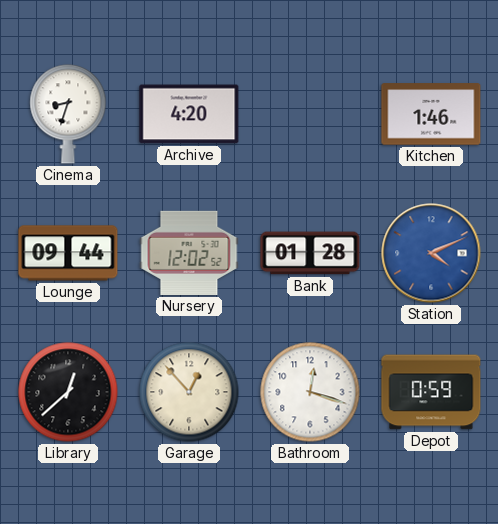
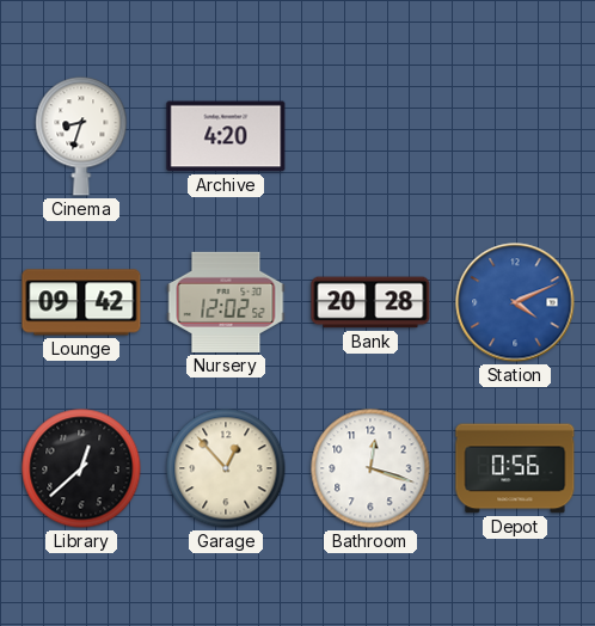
Kitchen: 1:46 -> none (431, 114)
Lounge: 09:44 -> 09:42 (81, 302)
Bank: 01:28 -> 20:28 (370, 302)
Depot: 0:59 -> 0:56 (515, 468)
